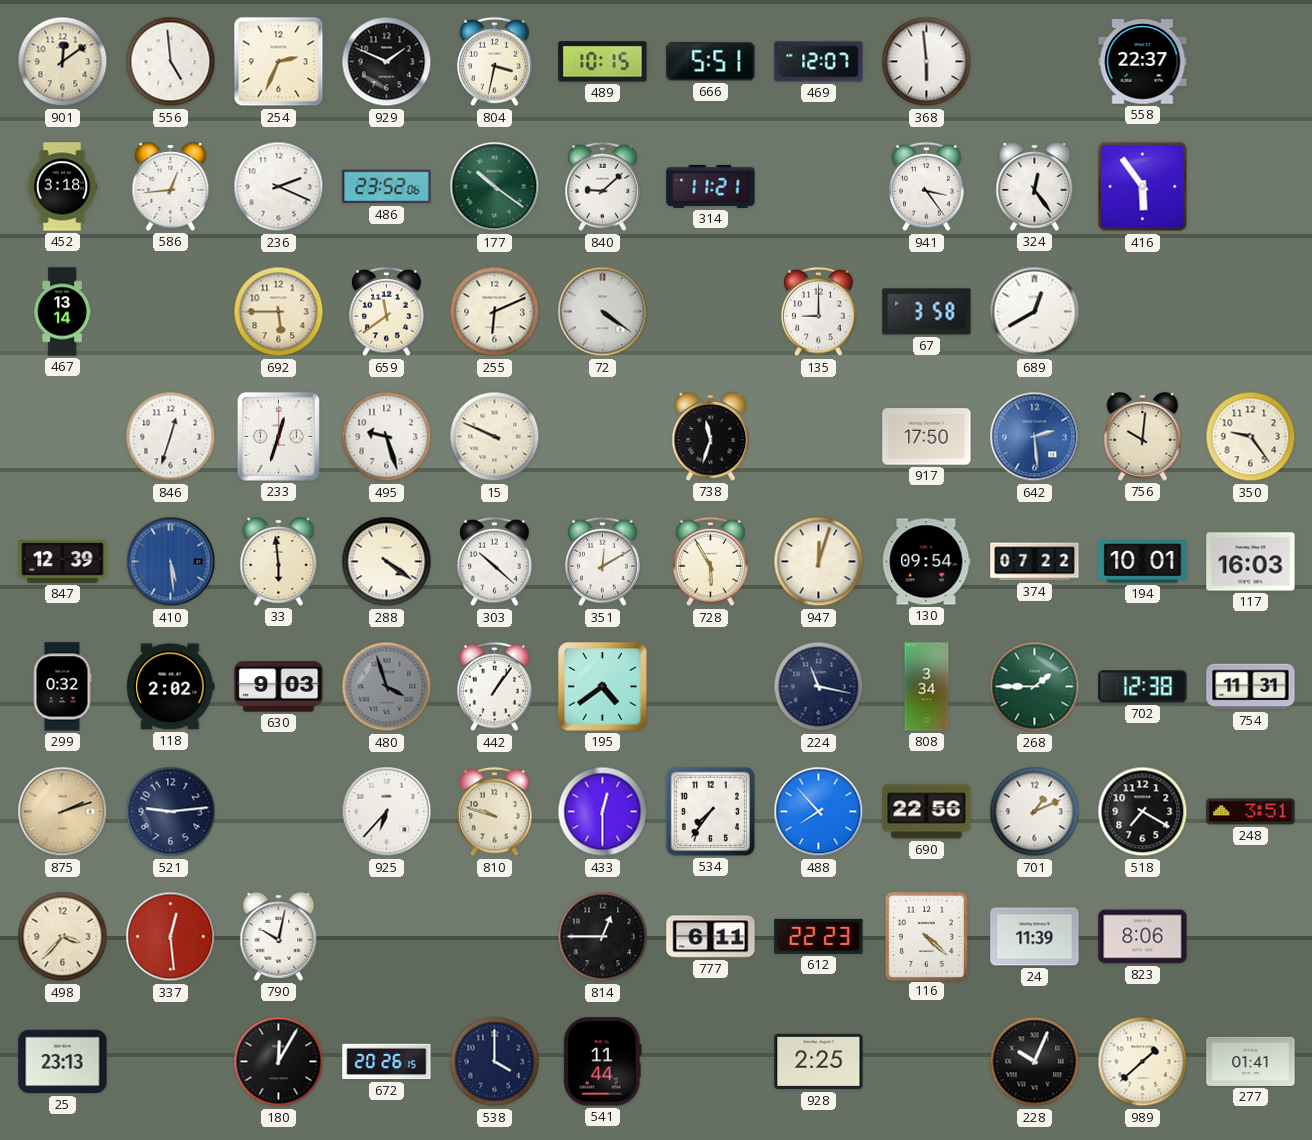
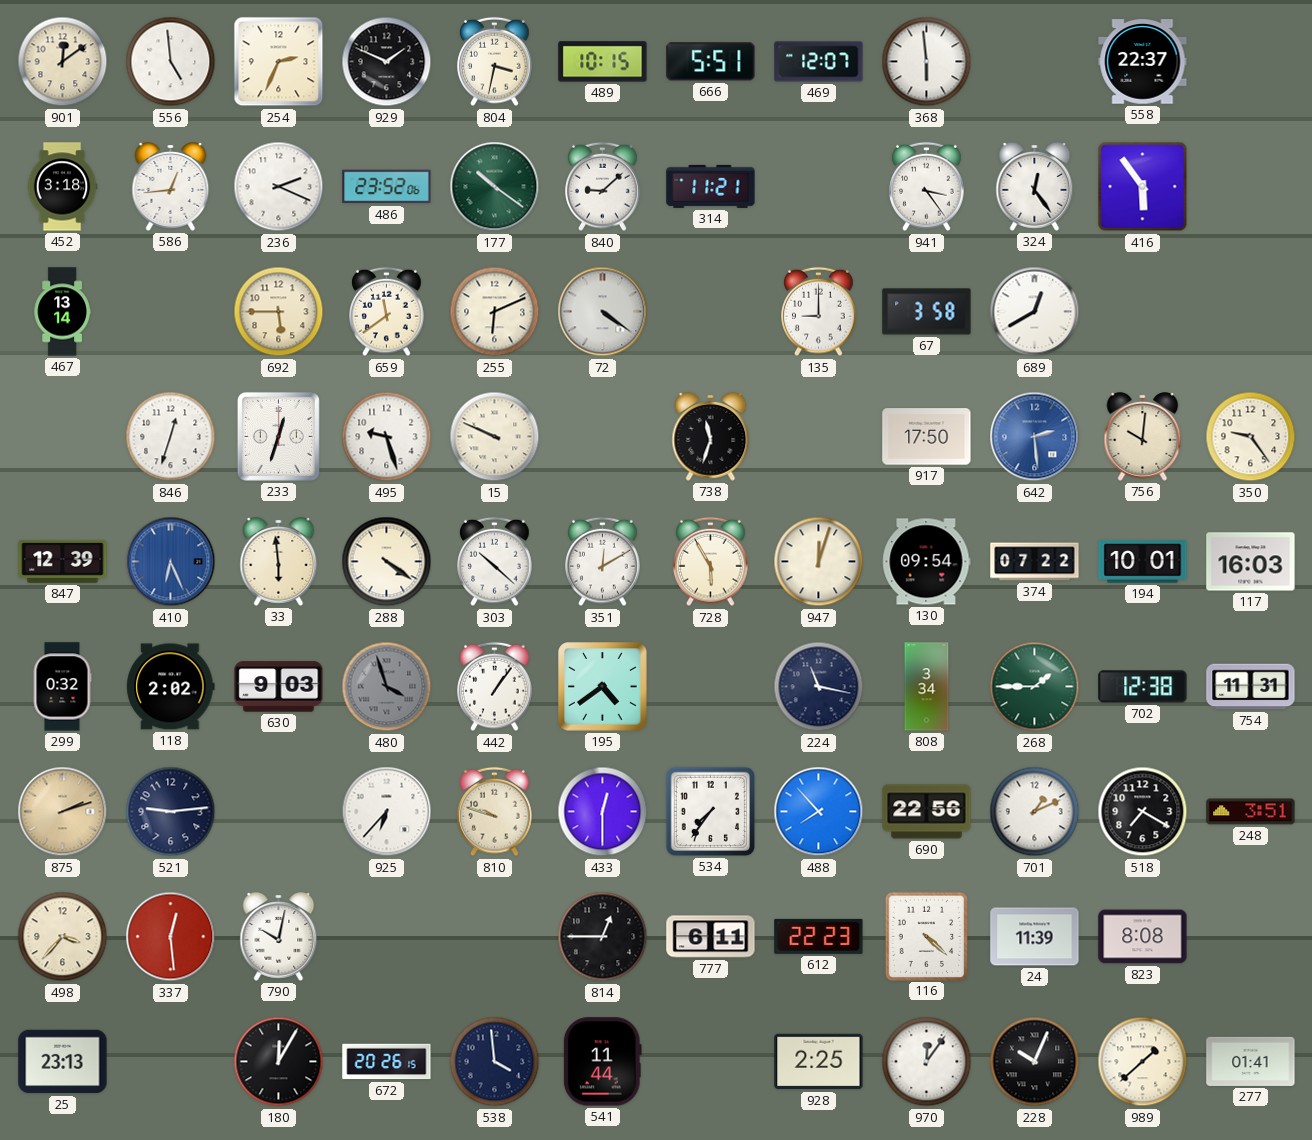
410: 5:29 -> 6:26 (171, 562)
823: 8:06 -> 8:08 (1143, 937)
538: 4:00 -> 3:59 (495, 1062)
970: none -> 12:06 (927, 1062)
